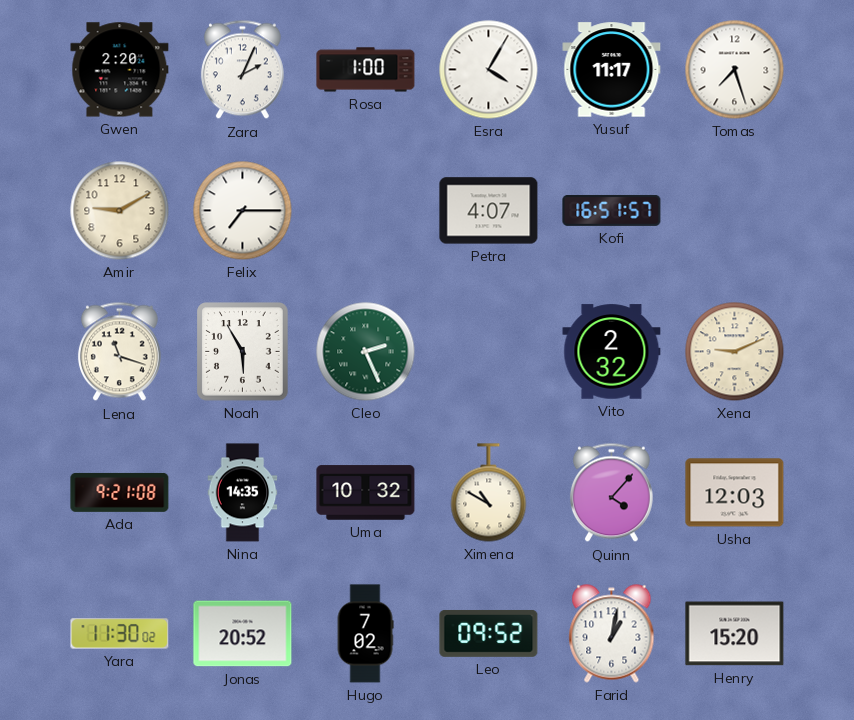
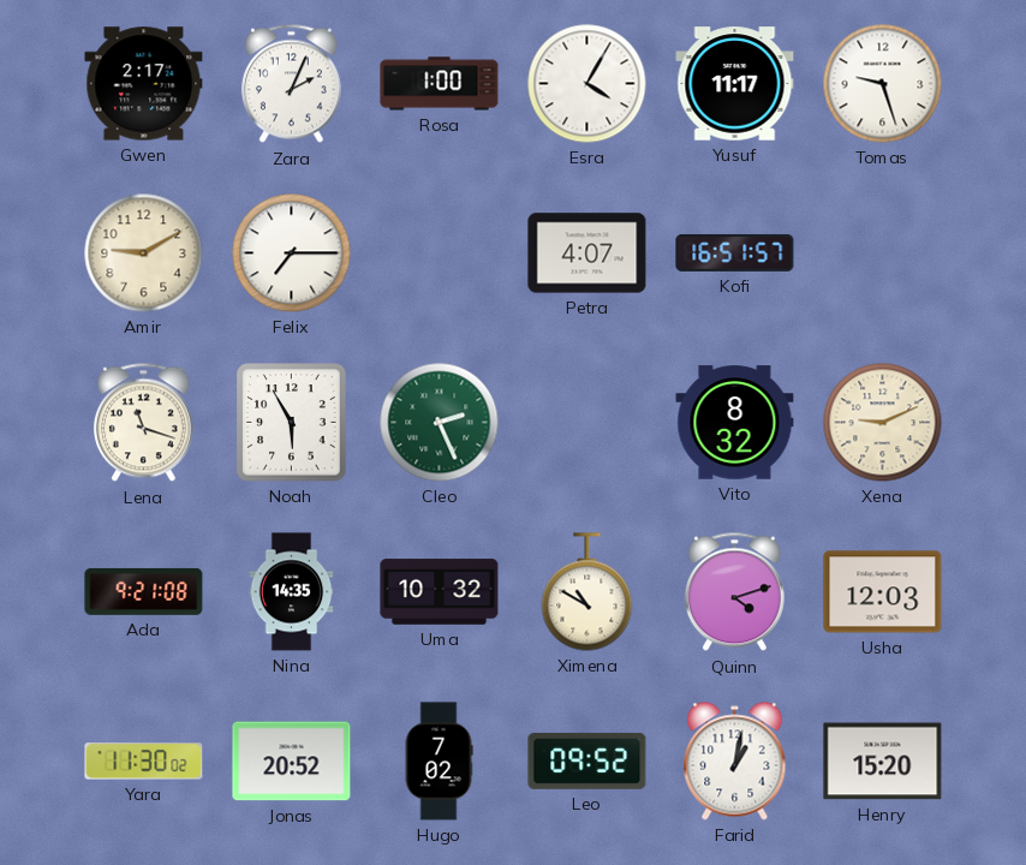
Gwen: 2:20 -> 2:17 (144, 84)
Tomas: 7:27 -> 9:27 (883, 84)
Vito: 2:32 -> 8:32 (735, 423)
Quinn: 4:07 -> 4:12 (734, 592)
